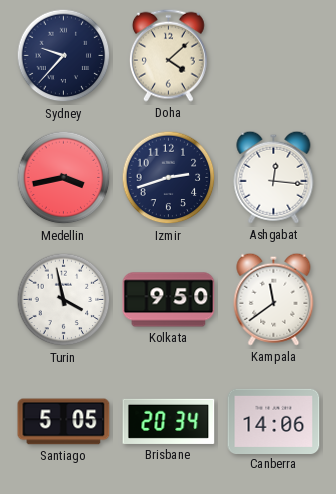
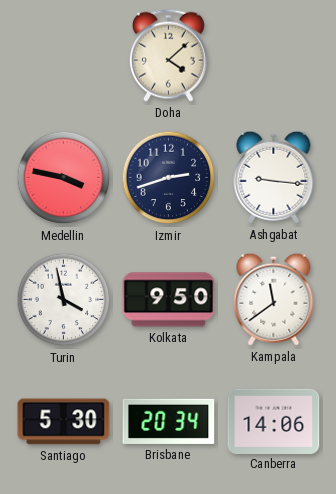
Sydney: 9:37 -> none (64, 56)
Medellin: 3:43 -> 3:47 (64, 178)
Ashgabat: 12:16 -> 9:16 (274, 177)
Santiago: 5:05 -> 5:30 (64, 422)
